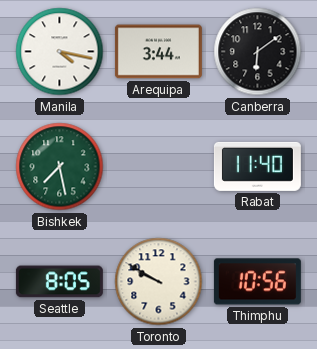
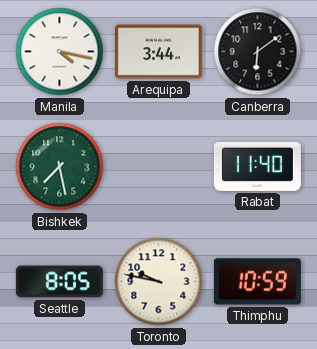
Toronto: 9:50 -> 9:47 (159, 282)
Thimphu: 10:56 -> 10:59 (257, 282)
